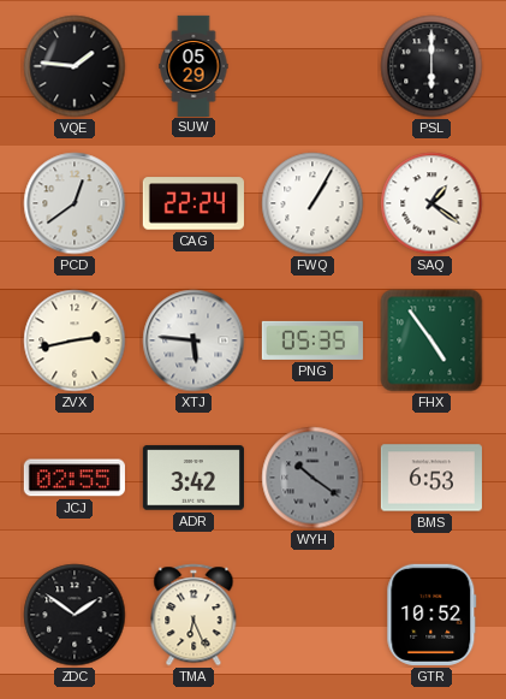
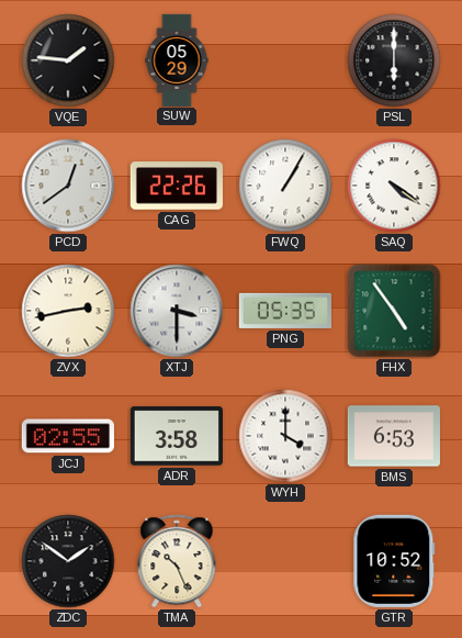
CAG: 22:24 -> 22:26 (177, 186)
SAQ: 1:21 -> 4:21 (394, 186)
XTJ: 5:46 -> 3:30 (177, 311)
ADR: 3:42 -> 3:58 (177, 436)
WYH: 10:21 -> 4:00 (285, 436)
WYH dial: grey -> white (285, 436)
TMA: 6:26 -> 10:26 (177, 561)
